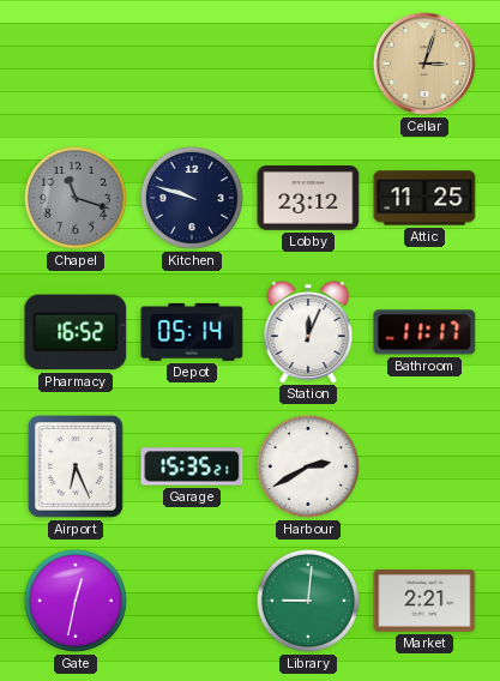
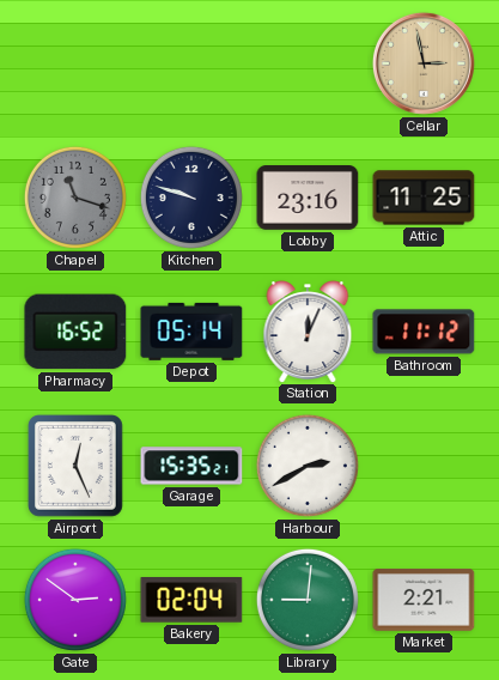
Cellar: 3:03 -> 2:58 (424, 63)
Lobby: 23:12 -> 23:16 (308, 199)
Bathroom: 11:17 -> 11:12 (424, 332)
Airport: 6:26 -> 12:26 (75, 467)
Gate: 12:32 -> 2:51 (75, 600)
Bakery: none -> 02:04 (191, 600)
